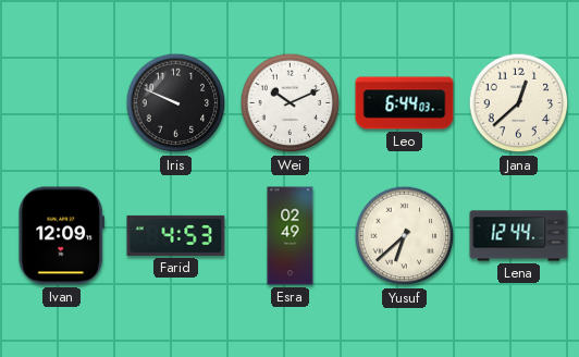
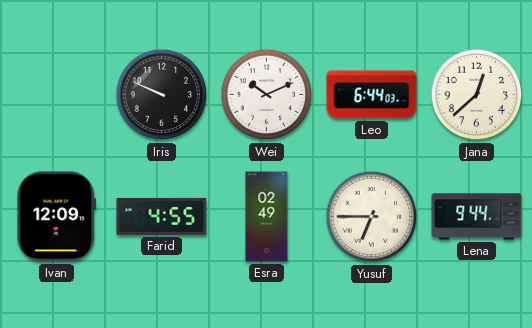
Farid: 4:53 -> 4:55 (162, 216)
Yusuf: 6:38 -> 6:45 (372, 217)
Lena: 12:44 -> 9:44 (477, 217)
